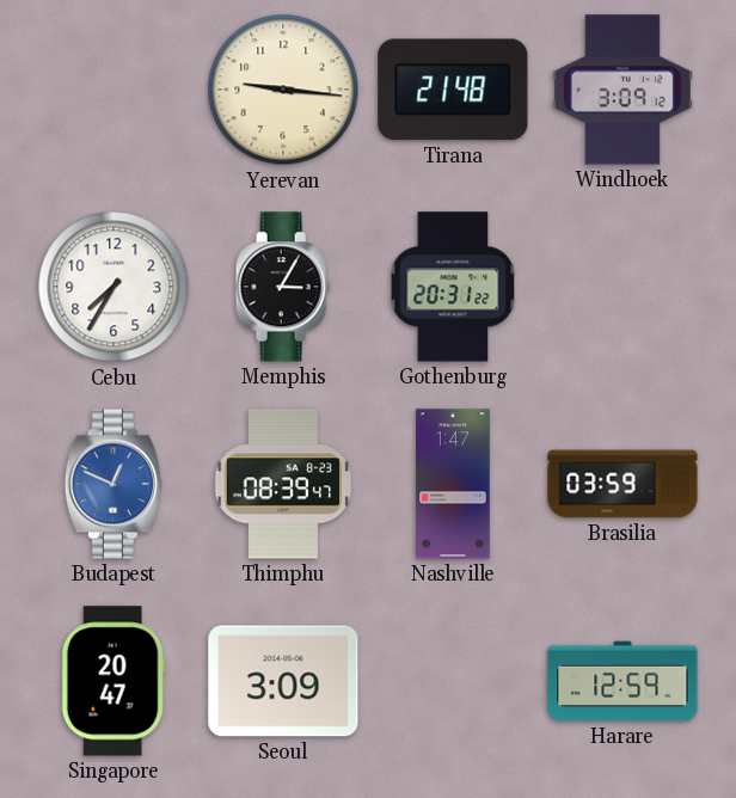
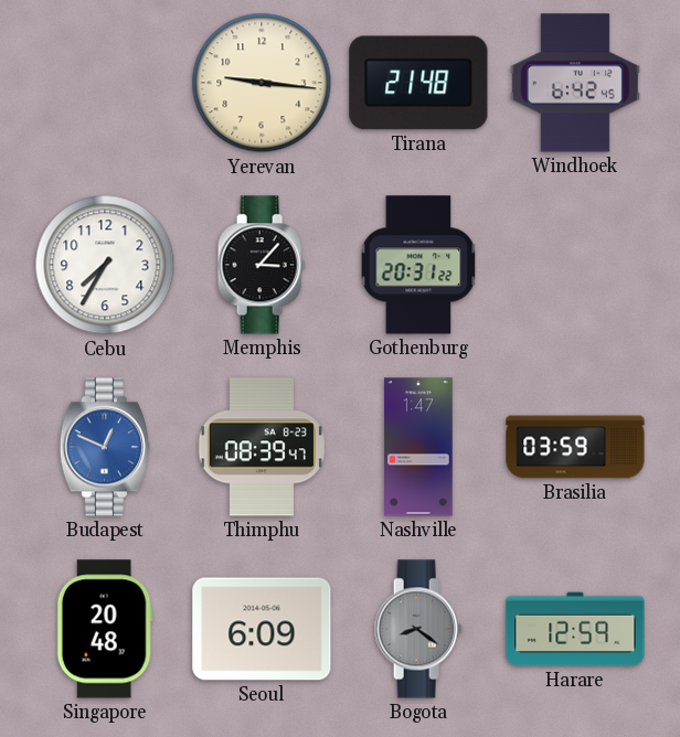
Windhoek: 3:09 -> 6:42 (575, 83)
Memphis: 3:05 -> 3:07 (262, 265)
Singapore: 20:47 -> 20:48 (105, 629)
Seoul: 3:09 -> 6:09 (262, 629)
Bogota: none -> 8:21 (418, 629)
